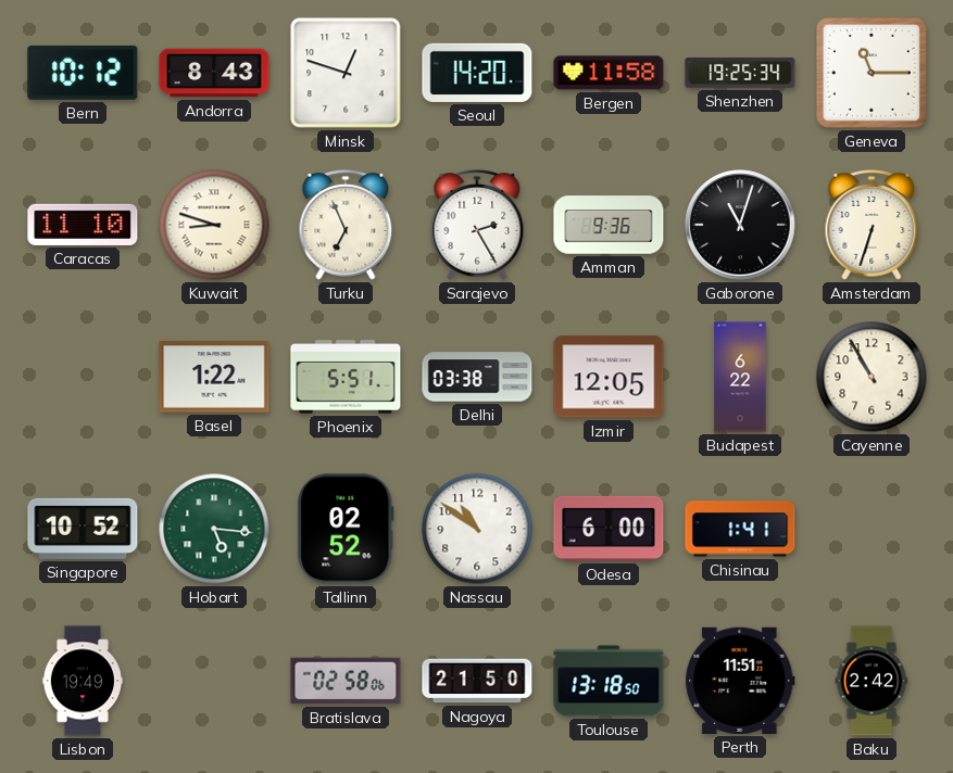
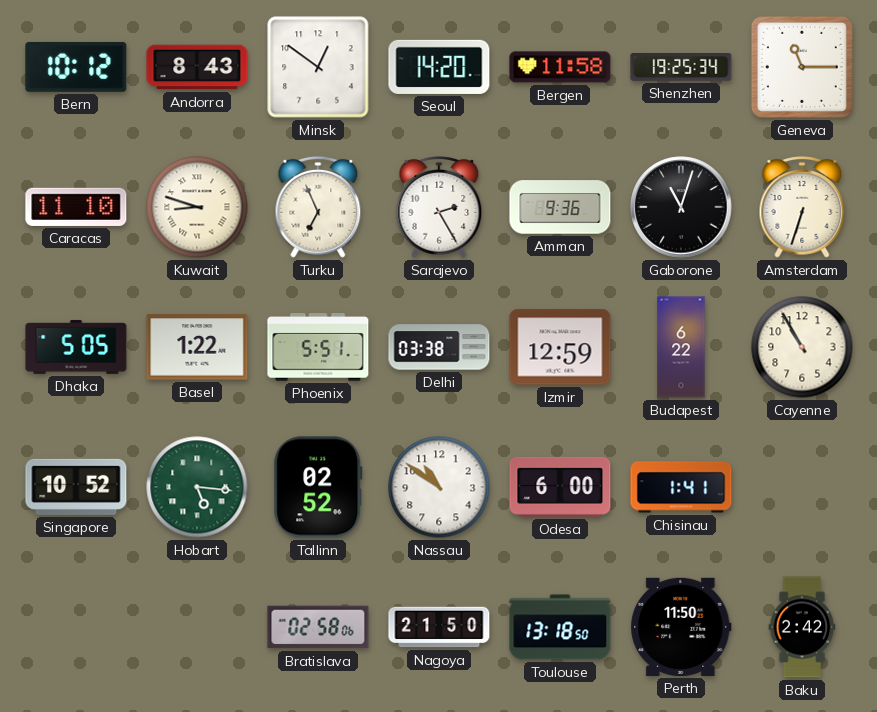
Minsk: 12:48 -> 12:51 (318, 67)
Dhaka: none -> 5:05 (76, 347)
Izmir: 12:05 -> 12:59 (560, 347)
Lisbon: 19:49 -> none (81, 681)
Perth: 11:51 -> 11:50 (681, 627)
